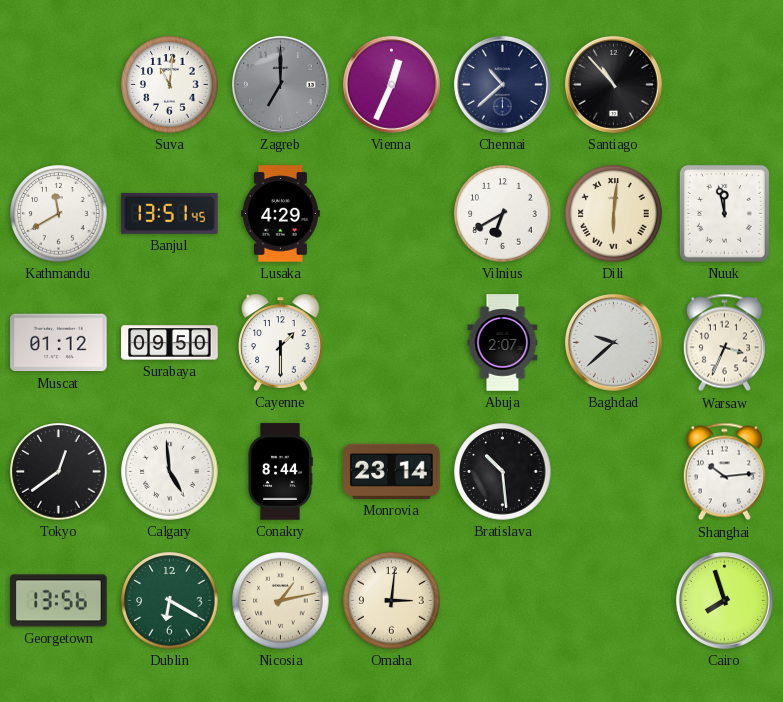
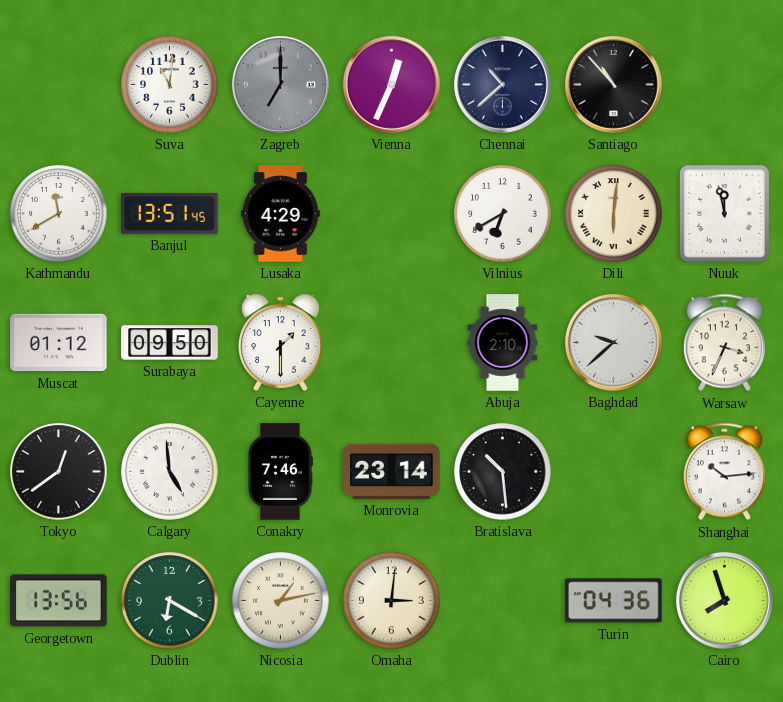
Abuja: 2:07 -> 2:10 (503, 343)
Conakry: 8:44 -> 7:46 (280, 472)
Turin: none -> 04:36 (614, 601)
